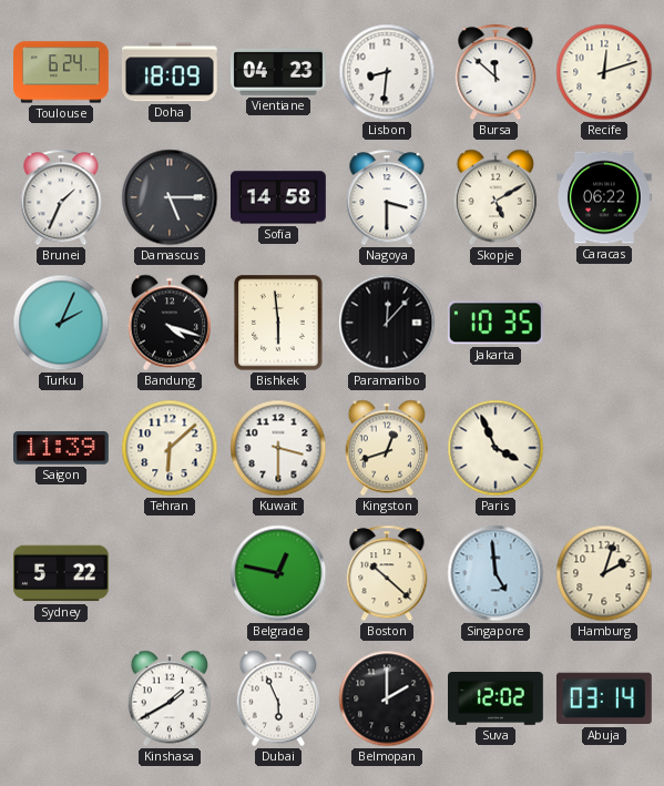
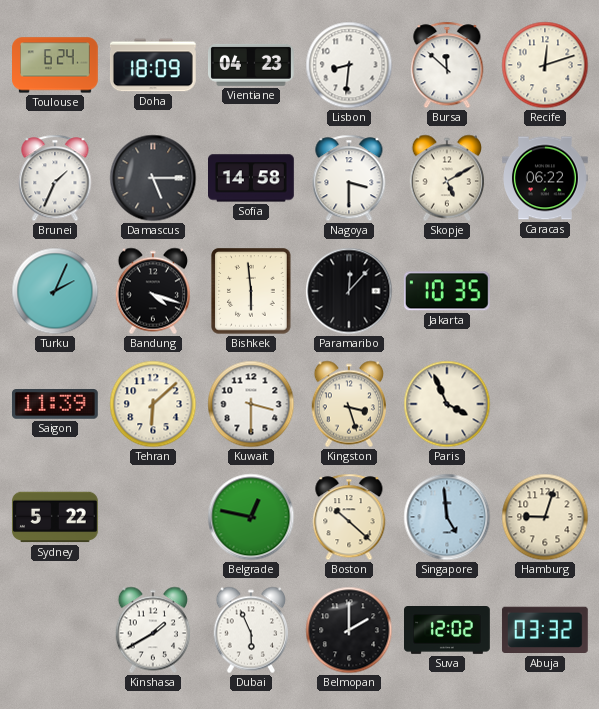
Kingston: 12:42 -> 3:27 (348, 404)
Hamburg: 2:03 -> 9:03 (545, 517)
Abuja: 03:14 -> 03:32 (545, 630)
